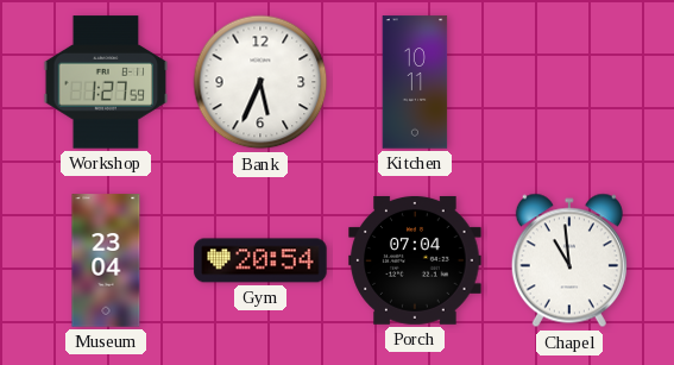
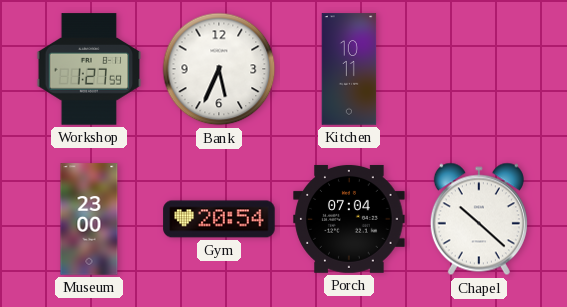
Museum: 23:04 -> 23:00 (89, 219)
Chapel: 10:59 -> 10:22 (479, 219)
